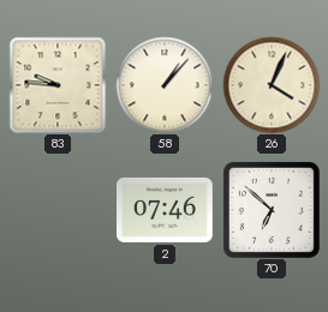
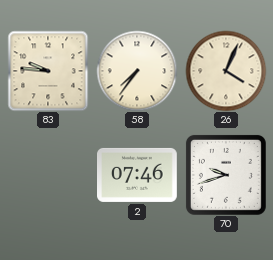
58: 1:07 -> 7:36 (137, 71)
70: 6:52 -> 9:42 (226, 175)
